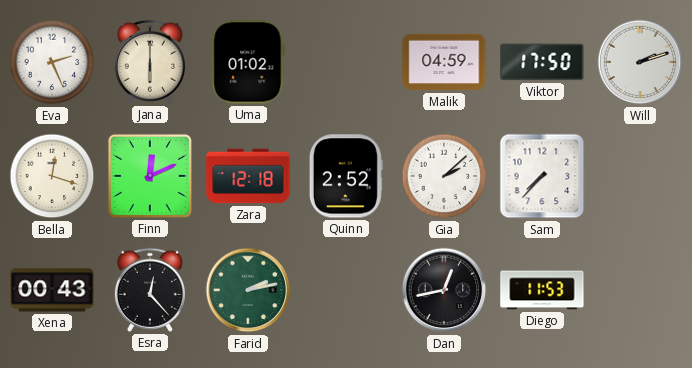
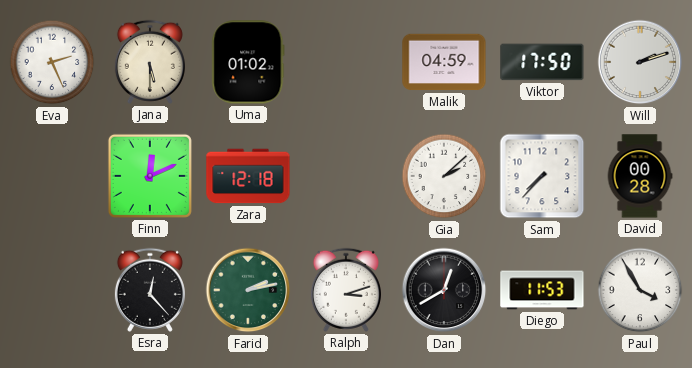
Jana: 6:00 -> 5:30 (150, 62)
Bella: 12:18 -> none (52, 176)
Quinn: 2:52 -> none (346, 176)
David: none -> 00:28 (640, 176)
Xena: 00:43 -> none (52, 290)
Ralph: none -> 3:12 (346, 290)
Dan: 12:43 -> 12:40 (444, 290)
Paul: none -> 3:55 (640, 290)
